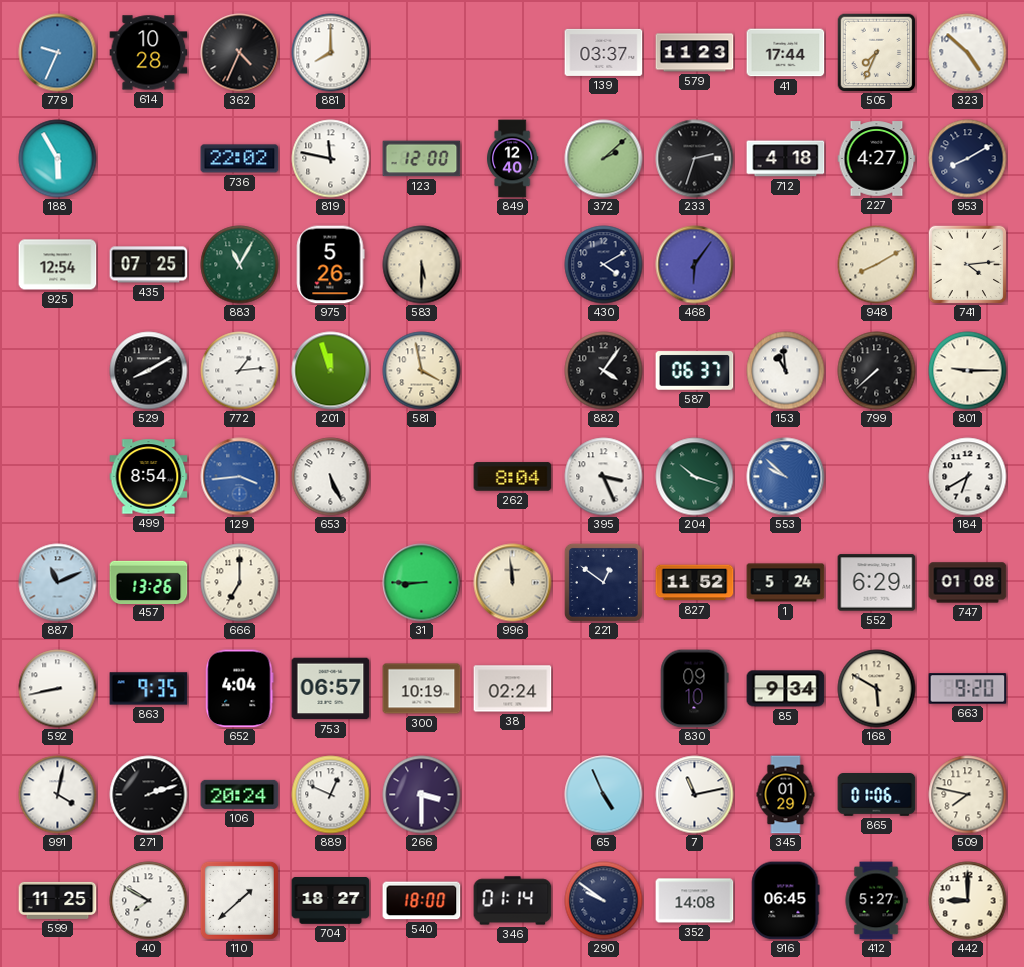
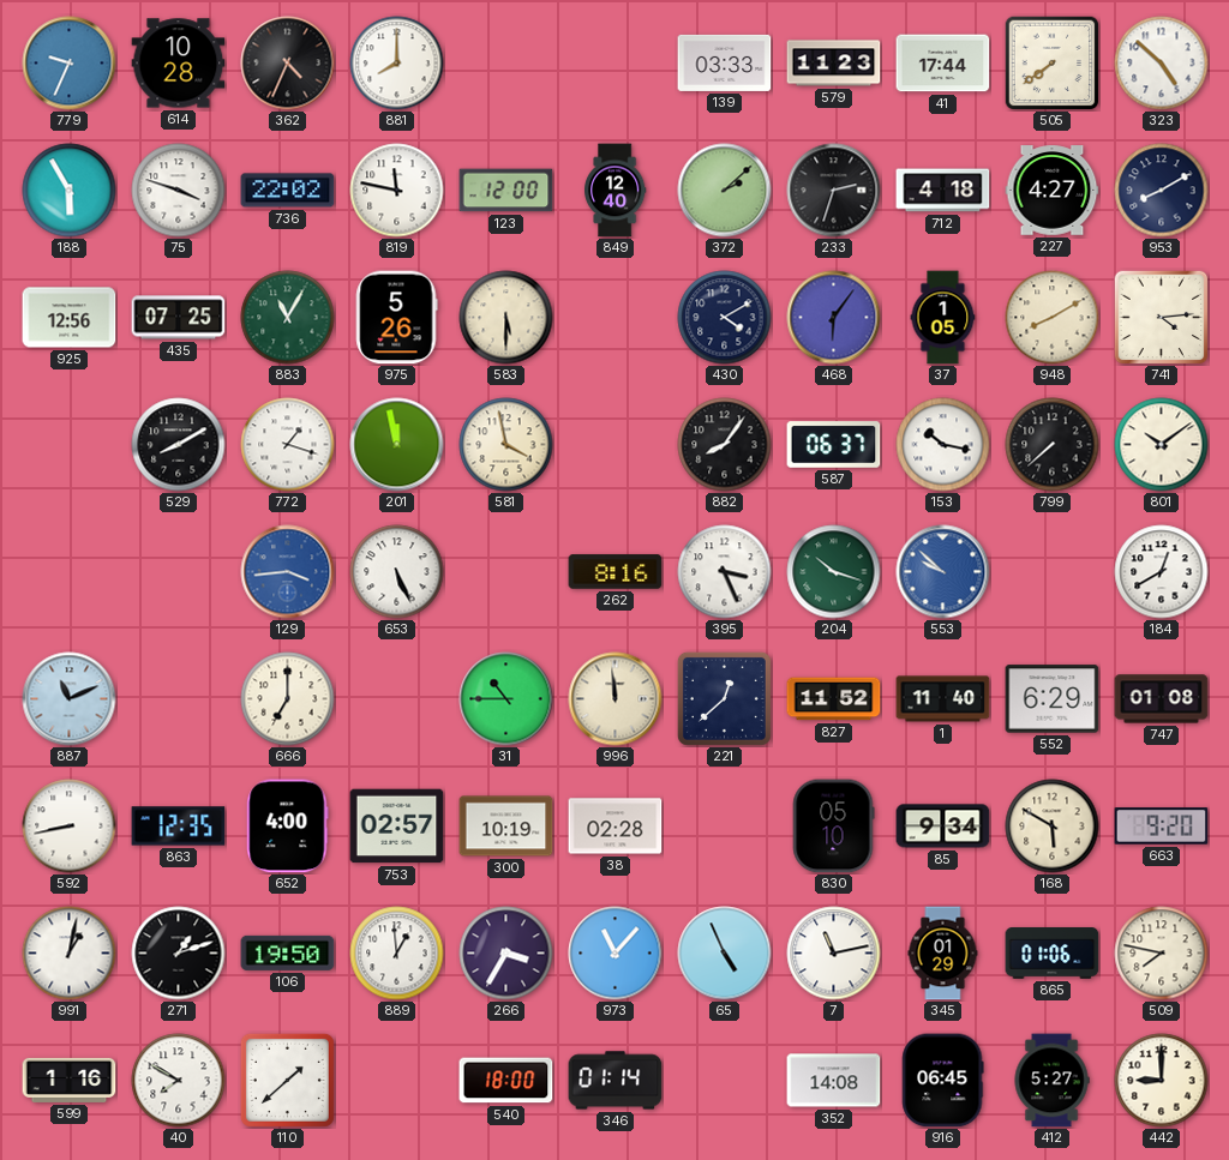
139: 03:37 -> 03:33 (725, 62)
505: 7:34 -> 7:39 (1051, 62)
75: none -> 3:48 (179, 191)
925: 12:54 -> 12:56 (70, 318)
37: none -> 1:05 (943, 318)
772: 1:14 -> 1:18 (288, 445)
201: 11:57 -> 11:58 (397, 445)
882: 4:06 -> 8:06 (725, 445)
153: 10:59 -> 10:17 (943, 445)
801: 9:15 -> 10:09 (1162, 445)
499: 8:54 -> none (149, 477)
262: 8:04 -> 8:16 (616, 572)
184: 6:40 -> 12:40 (1162, 572)
457: 13:26 -> none (149, 582)
31: 8:45 -> 10:45 (506, 699)
221: 12:51 -> 12:38 (724, 698)
1: 5:24 -> 11:40 (943, 699)
863: 9:35 -> 12:35 (179, 827)
652: 4:04 -> 4:00 (288, 827)
753: 06:57 -> 02:57 (397, 827)
38: 02:24 -> 02:28 (616, 827)
830: 09:10 -> 05:10 (833, 827)
991: 4:02 -> 1:02 (70, 954)
271: 2:12 -> 1:12 (179, 954)
106: 20:24 -> 19:50 (288, 952)
889: 12:49 -> 12:59 (397, 954)
266: 3:30 -> 3:35 (506, 954)
973: none -> 11:07 (616, 954)
599: 11:25 -> 1:16 (70, 1080)
704: 18:27 -> none (331, 901)
290: 9:51 -> none (604, 901)
